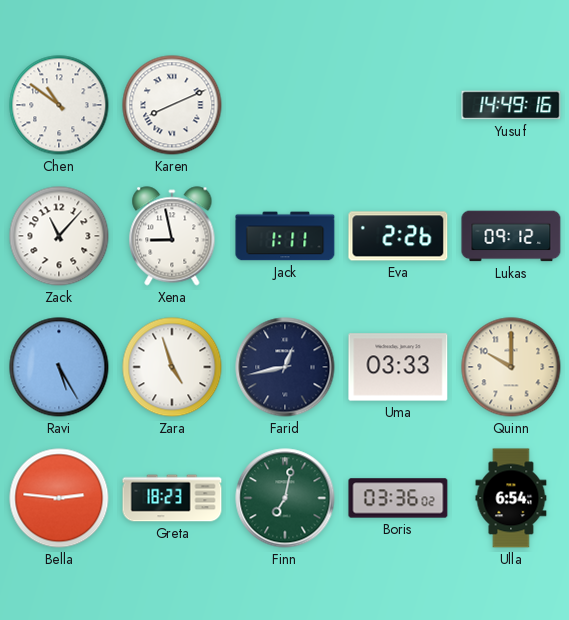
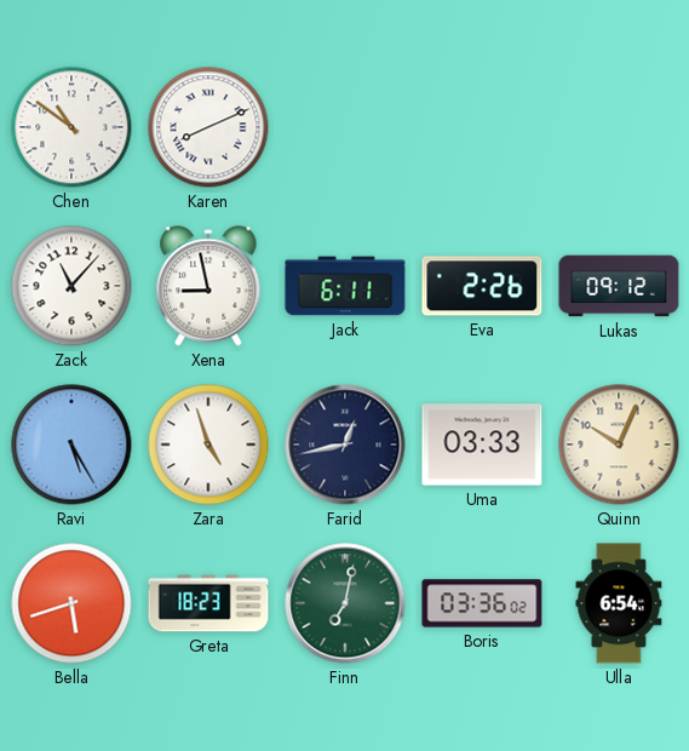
Yusuf: 14:49 -> none (511, 105)
Jack: 1:11 -> 6:11 (345, 286)
Quinn: 10:00 -> 10:04 (619, 445)
Bella: 2:46 -> 5:42 (71, 603)
